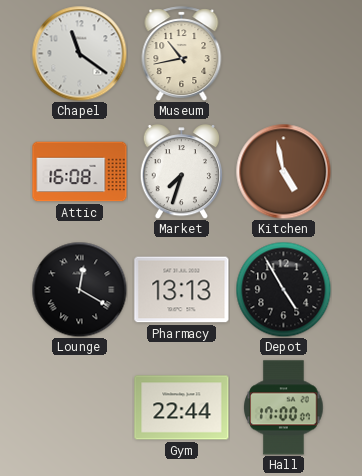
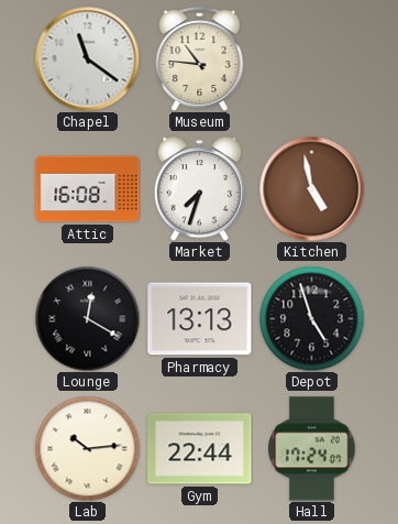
Museum: 10:43 -> 10:46 (200, 59)
Depot: 4:55 -> 4:57 (311, 318)
Lab: none -> 10:14 (87, 448)
Hall: 17:00 -> 17:24 (312, 449)
